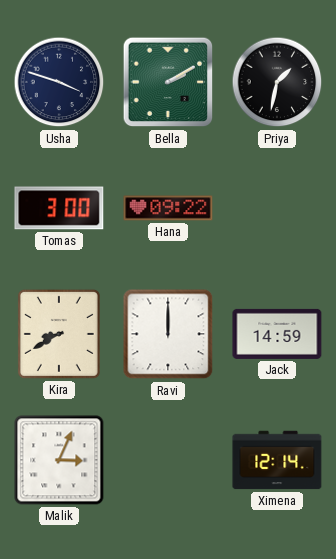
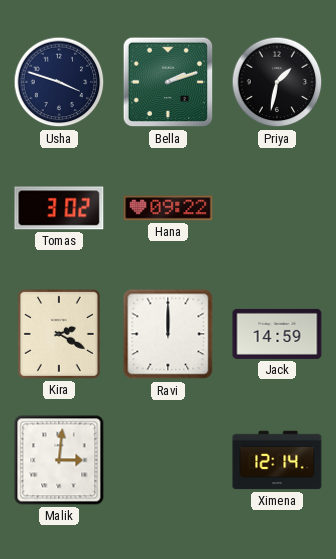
Bella: 2:10 -> 2:12 (168, 82)
Tomas: 3:00 -> 3:02 (59, 208)
Kira: 8:40 -> 2:20 (59, 334)
Malik: 3:04 -> 3:01 (59, 460)
